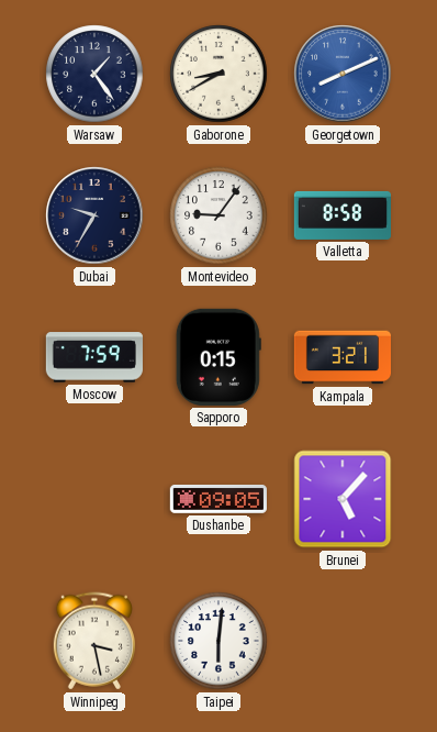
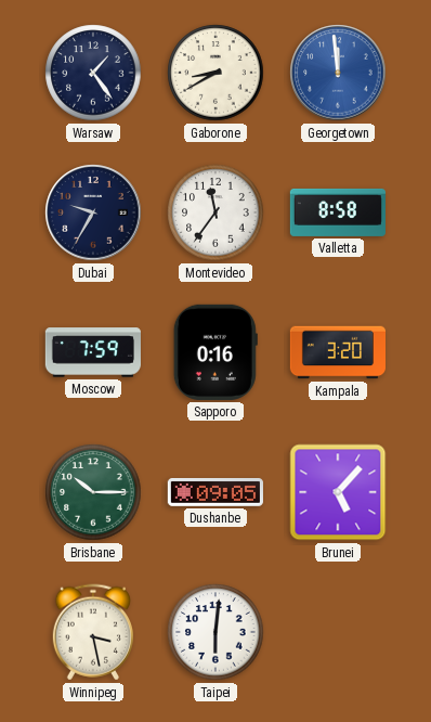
Georgetown: 8:11 -> 11:59 (338, 73)
Montevideo: 9:06 -> 11:36 (216, 212)
Sapporo: 0:15 -> 0:16 (216, 352)
Kampala: 3:21 -> 3:20 (337, 352)
Brisbane: none -> 10:15 (93, 492)
